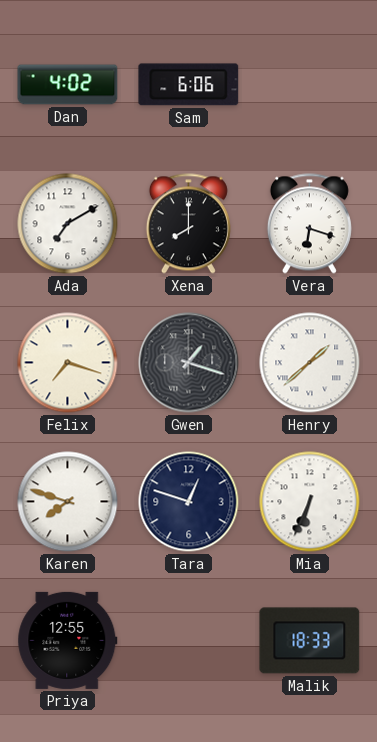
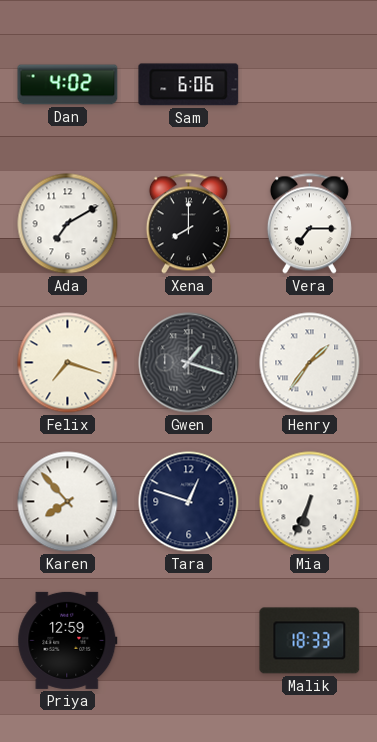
Vera: 6:18 -> 7:15 (309, 224)
Henry: 1:38 -> 1:36 (310, 363)
Karen: 7:48 -> 7:53 (68, 502)
Priya: 12:55 -> 12:59 (68, 640)
